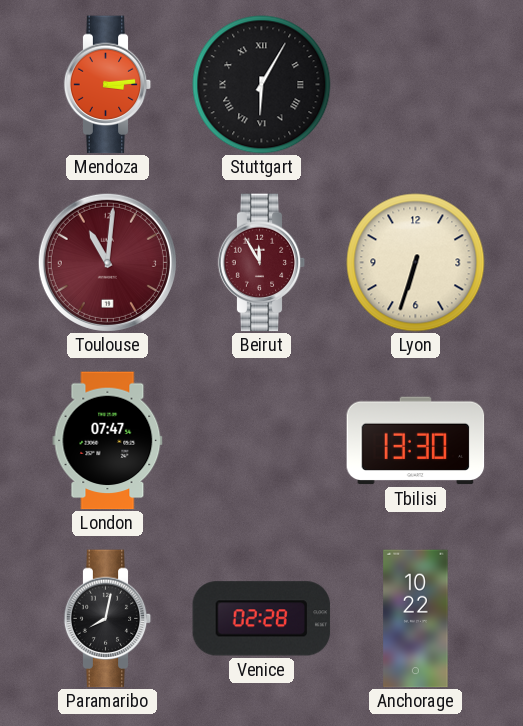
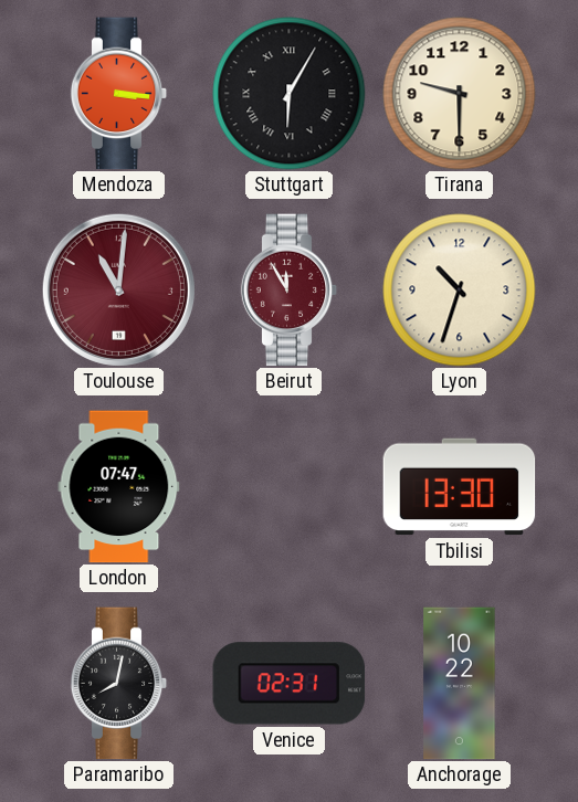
Mendoza: 3:14 -> 3:16 (119, 94)
Tirana: none -> 9:30 (460, 94)
Lyon: 6:33 -> 10:33 (460, 291)
Venice: 02:28 -> 02:31 (290, 684)
